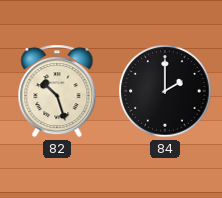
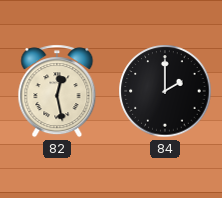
82: 10:27 -> 12:28 (57, 91)
